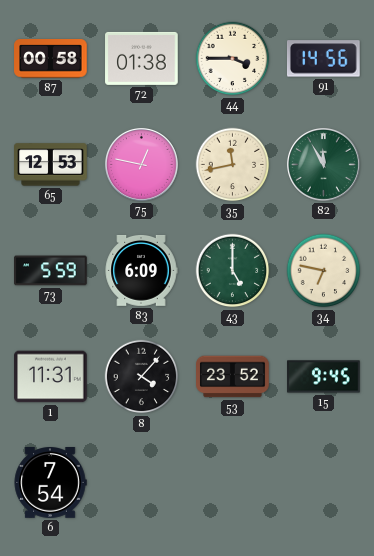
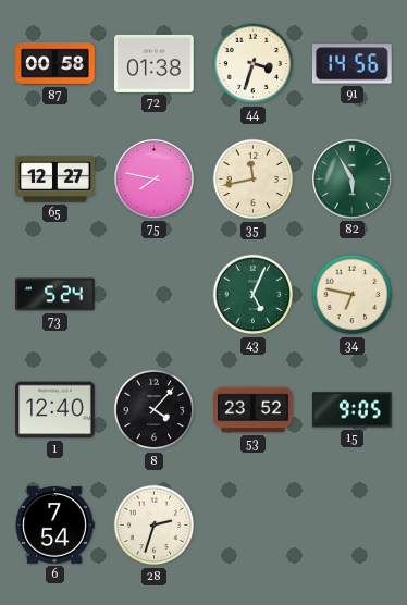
44: 3:45 -> 3:33 (254, 64)
65: 12:53 -> 12:27 (55, 180)
75: 12:47 -> 7:47 (153, 178)
82: 11:55 -> 5:55 (351, 178)
73: 5:59 -> 5:24 (55, 295)
83: 6:09 -> none (141, 271)
43: 5:00 -> 5:04 (254, 295)
1: 11:31 -> 12:40 (55, 410)
15: 9:45 -> 9:05 (353, 410)
28: none -> 2:33 (155, 526)
